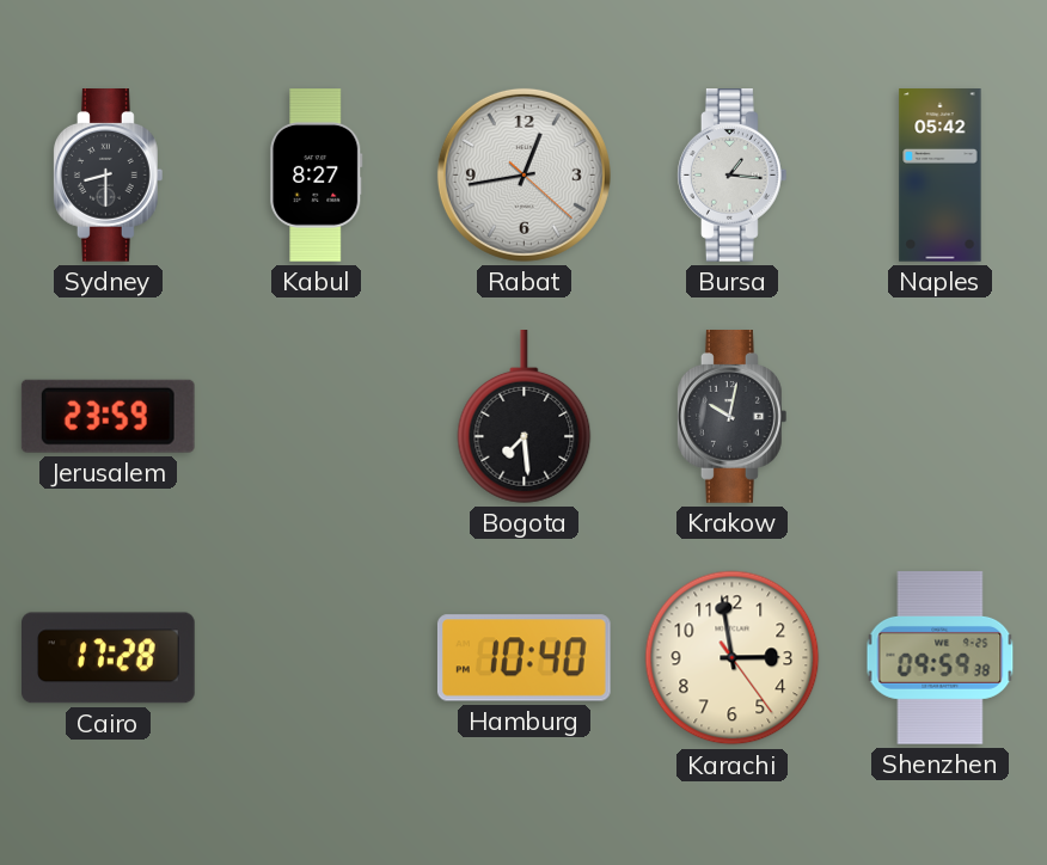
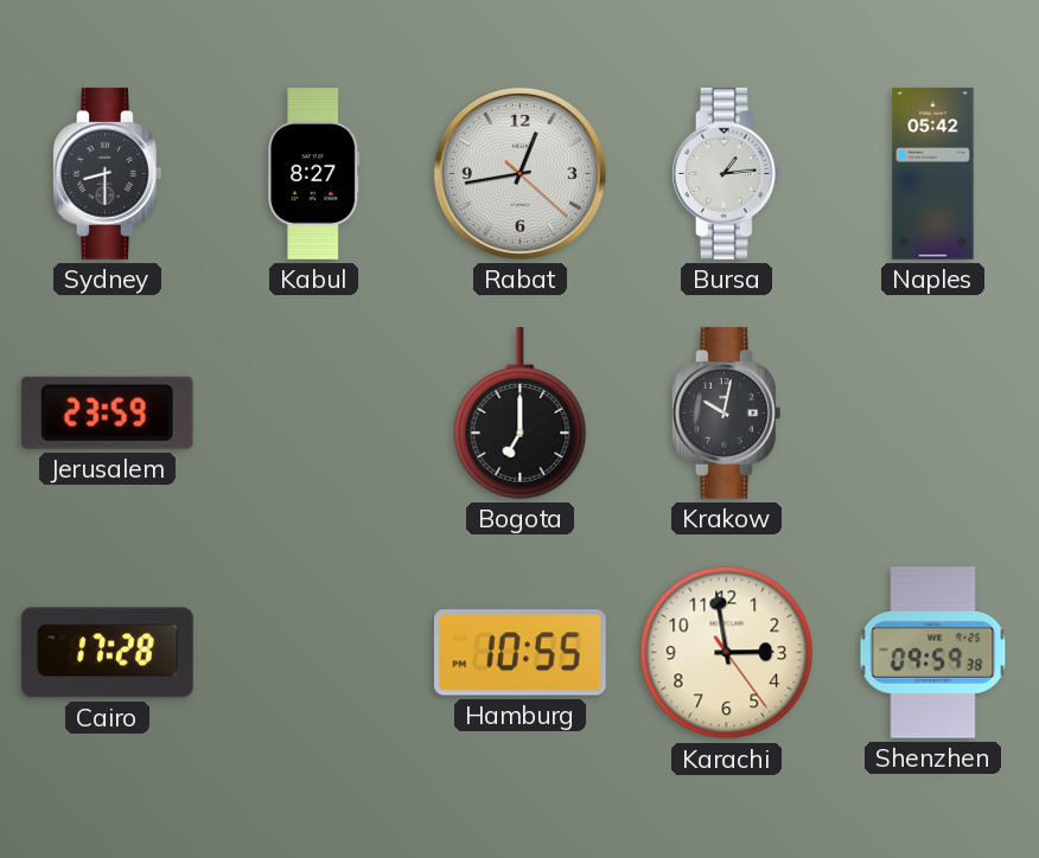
Bursa: 1:16 -> 1:14 (726, 174)
Bogota: 7:29 -> 7:00 (521, 414)
Hamburg: 10:40 -> 10:55 (519, 653)
